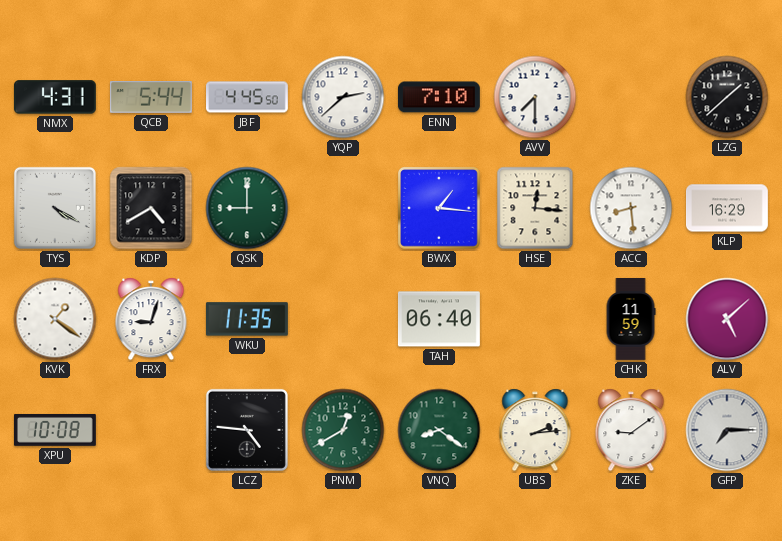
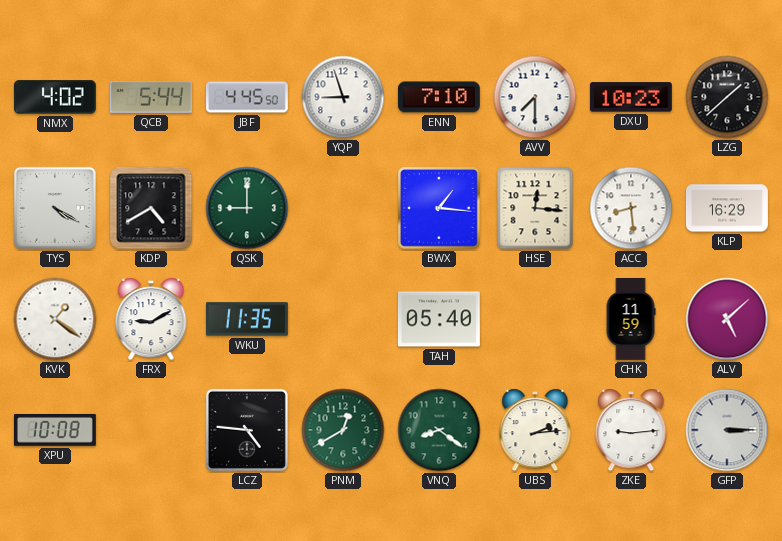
NMX: 4:31 -> 4:02 (55, 97)
YQP: 2:38 -> 8:57 (343, 97)
DXU: none -> 10:23 (631, 97)
FRX: 9:03 -> 9:10 (151, 319)
TAH: 06:40 -> 05:40 (439, 319)
ZKE: 9:09 -> 9:14 (631, 430)
GFP: 7:15 -> 3:15 (727, 430)
